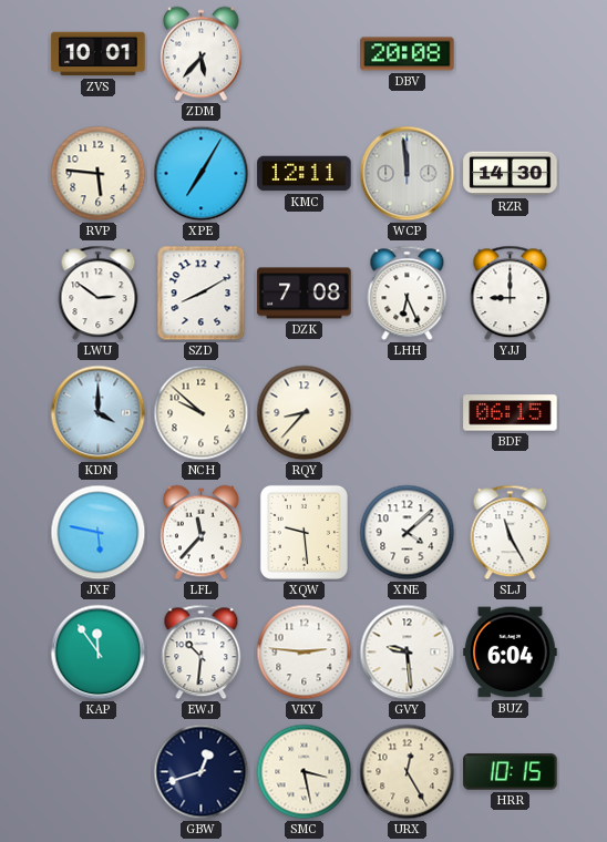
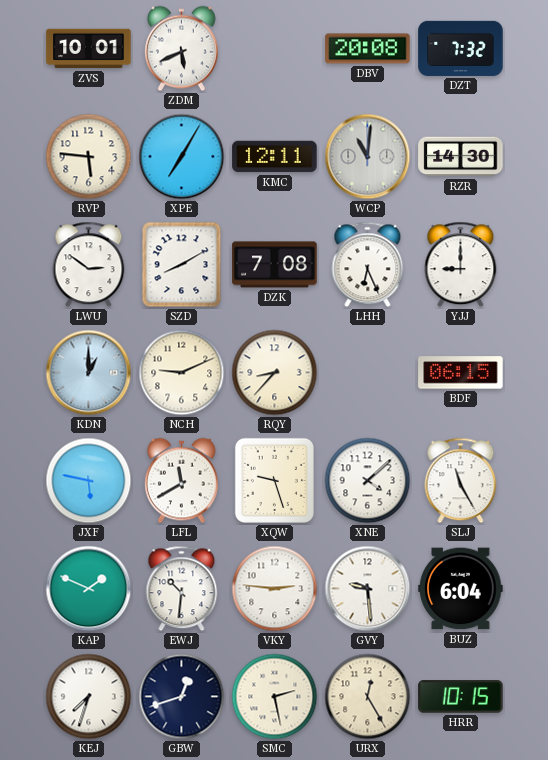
ZDM: 5:37 -> 5:41 (181, 49)
DZT: none -> 7:32 (461, 48)
WCP: 11:59 -> 11:01 (368, 157)
KDN: 4:00 -> 1:00 (89, 373)
NCH: 9:52 -> 9:11 (182, 373)
LFL: 11:37 -> 11:40 (181, 481)
XQW: 9:29 -> 9:27 (274, 480)
KAP: 11:54 -> 1:49 (89, 589)
KEJ: none -> 7:33 (89, 697)
SMC: 3:28 -> 2:28 (275, 697)
